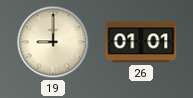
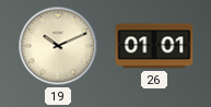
19: 9:00 -> 10:11 (58, 46)
